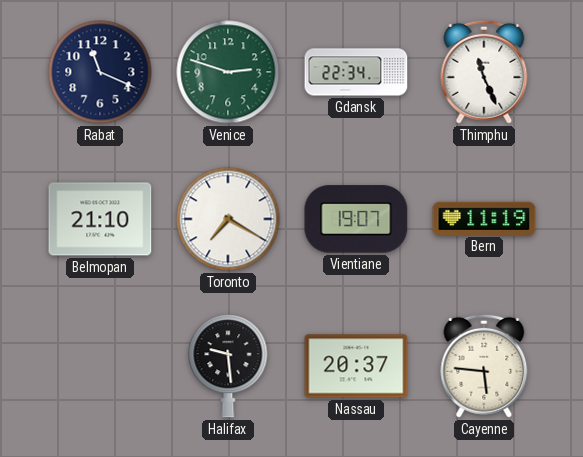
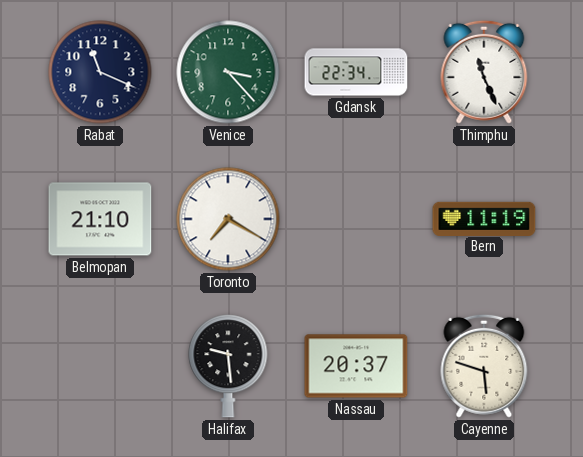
Venice: 2:48 -> 3:23 (228, 72)
Vientiane: 19:07 -> none (356, 219)
Cayenne: 5:46 -> 5:48 (484, 366)
